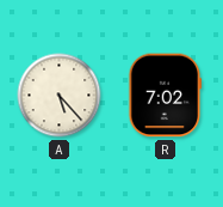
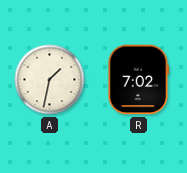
A: 5:23 -> 1:32 (50, 80)
